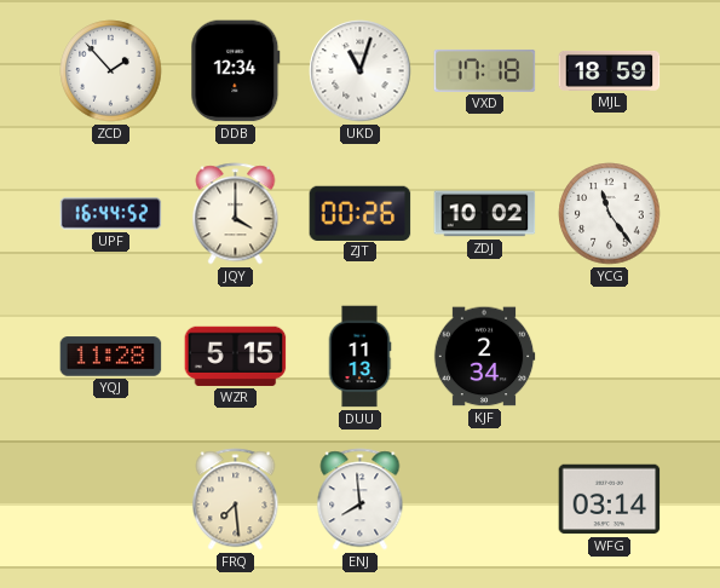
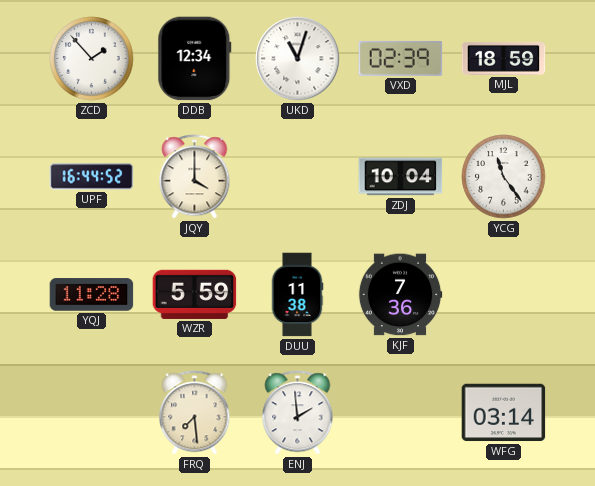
VXD: 17:18 -> 02:39 (401, 58)
ZJT: 00:26 -> none (361, 213)
ZDJ: 10:02 -> 10:04 (401, 177)
WZR: 5:15 -> 5:59 (195, 294)
DUU: 11:13 -> 11:38 (297, 295)
KJF: 2:34 -> 7:36 (400, 295)
ENJ: 7:59 -> 1:59 (298, 413)
